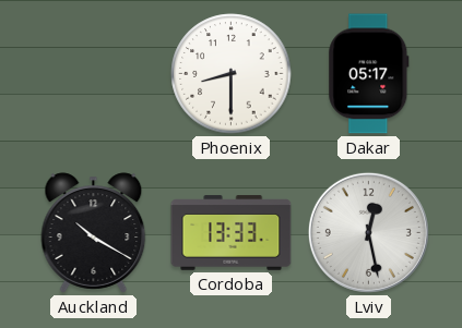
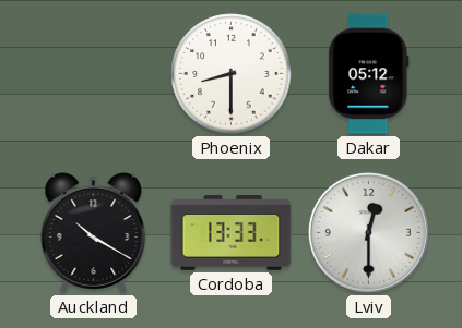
Dakar: 05:17 -> 05:12 (369, 74)
Lviv: 12:28 -> 12:30 (368, 232)
